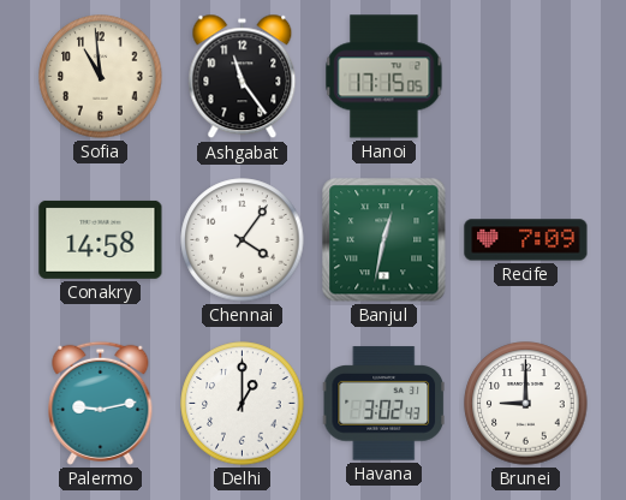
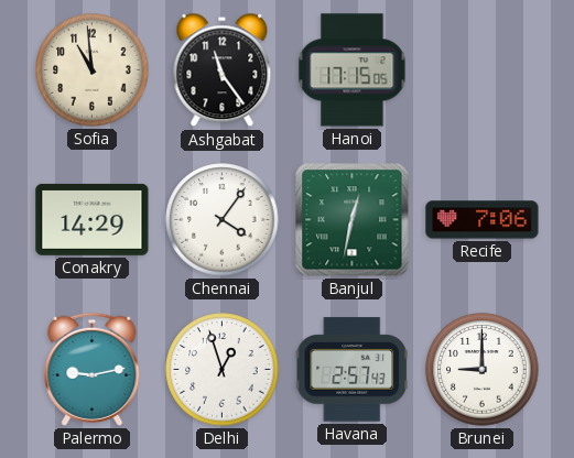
Conakry: 14:58 -> 14:29 (93, 219)
Recife: 7:09 -> 7:06 (483, 220)
Delhi: 1:00 -> 12:57 (223, 370)
Havana: 3:02 -> 2:57 (351, 370)
